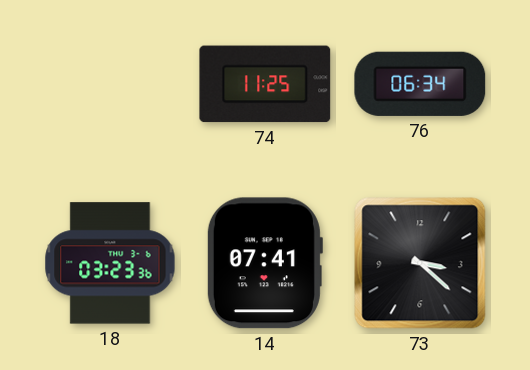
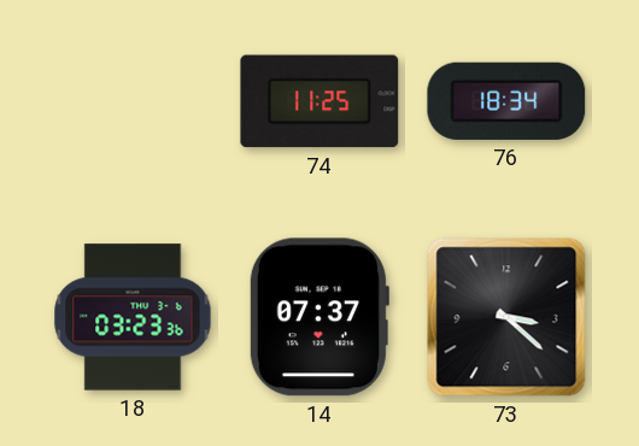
76: 06:34 -> 18:34 (506, 101)
14: 07:41 -> 07:37 (318, 317)
